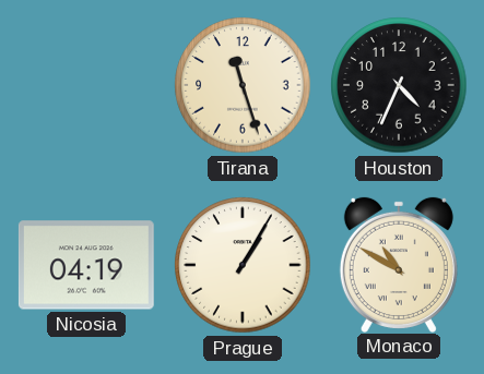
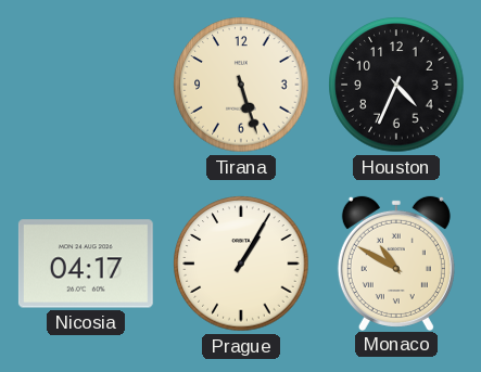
Tirana: 11:27 -> 5:27 (241, 85)
Nicosia: 04:19 -> 04:17 (86, 264)
